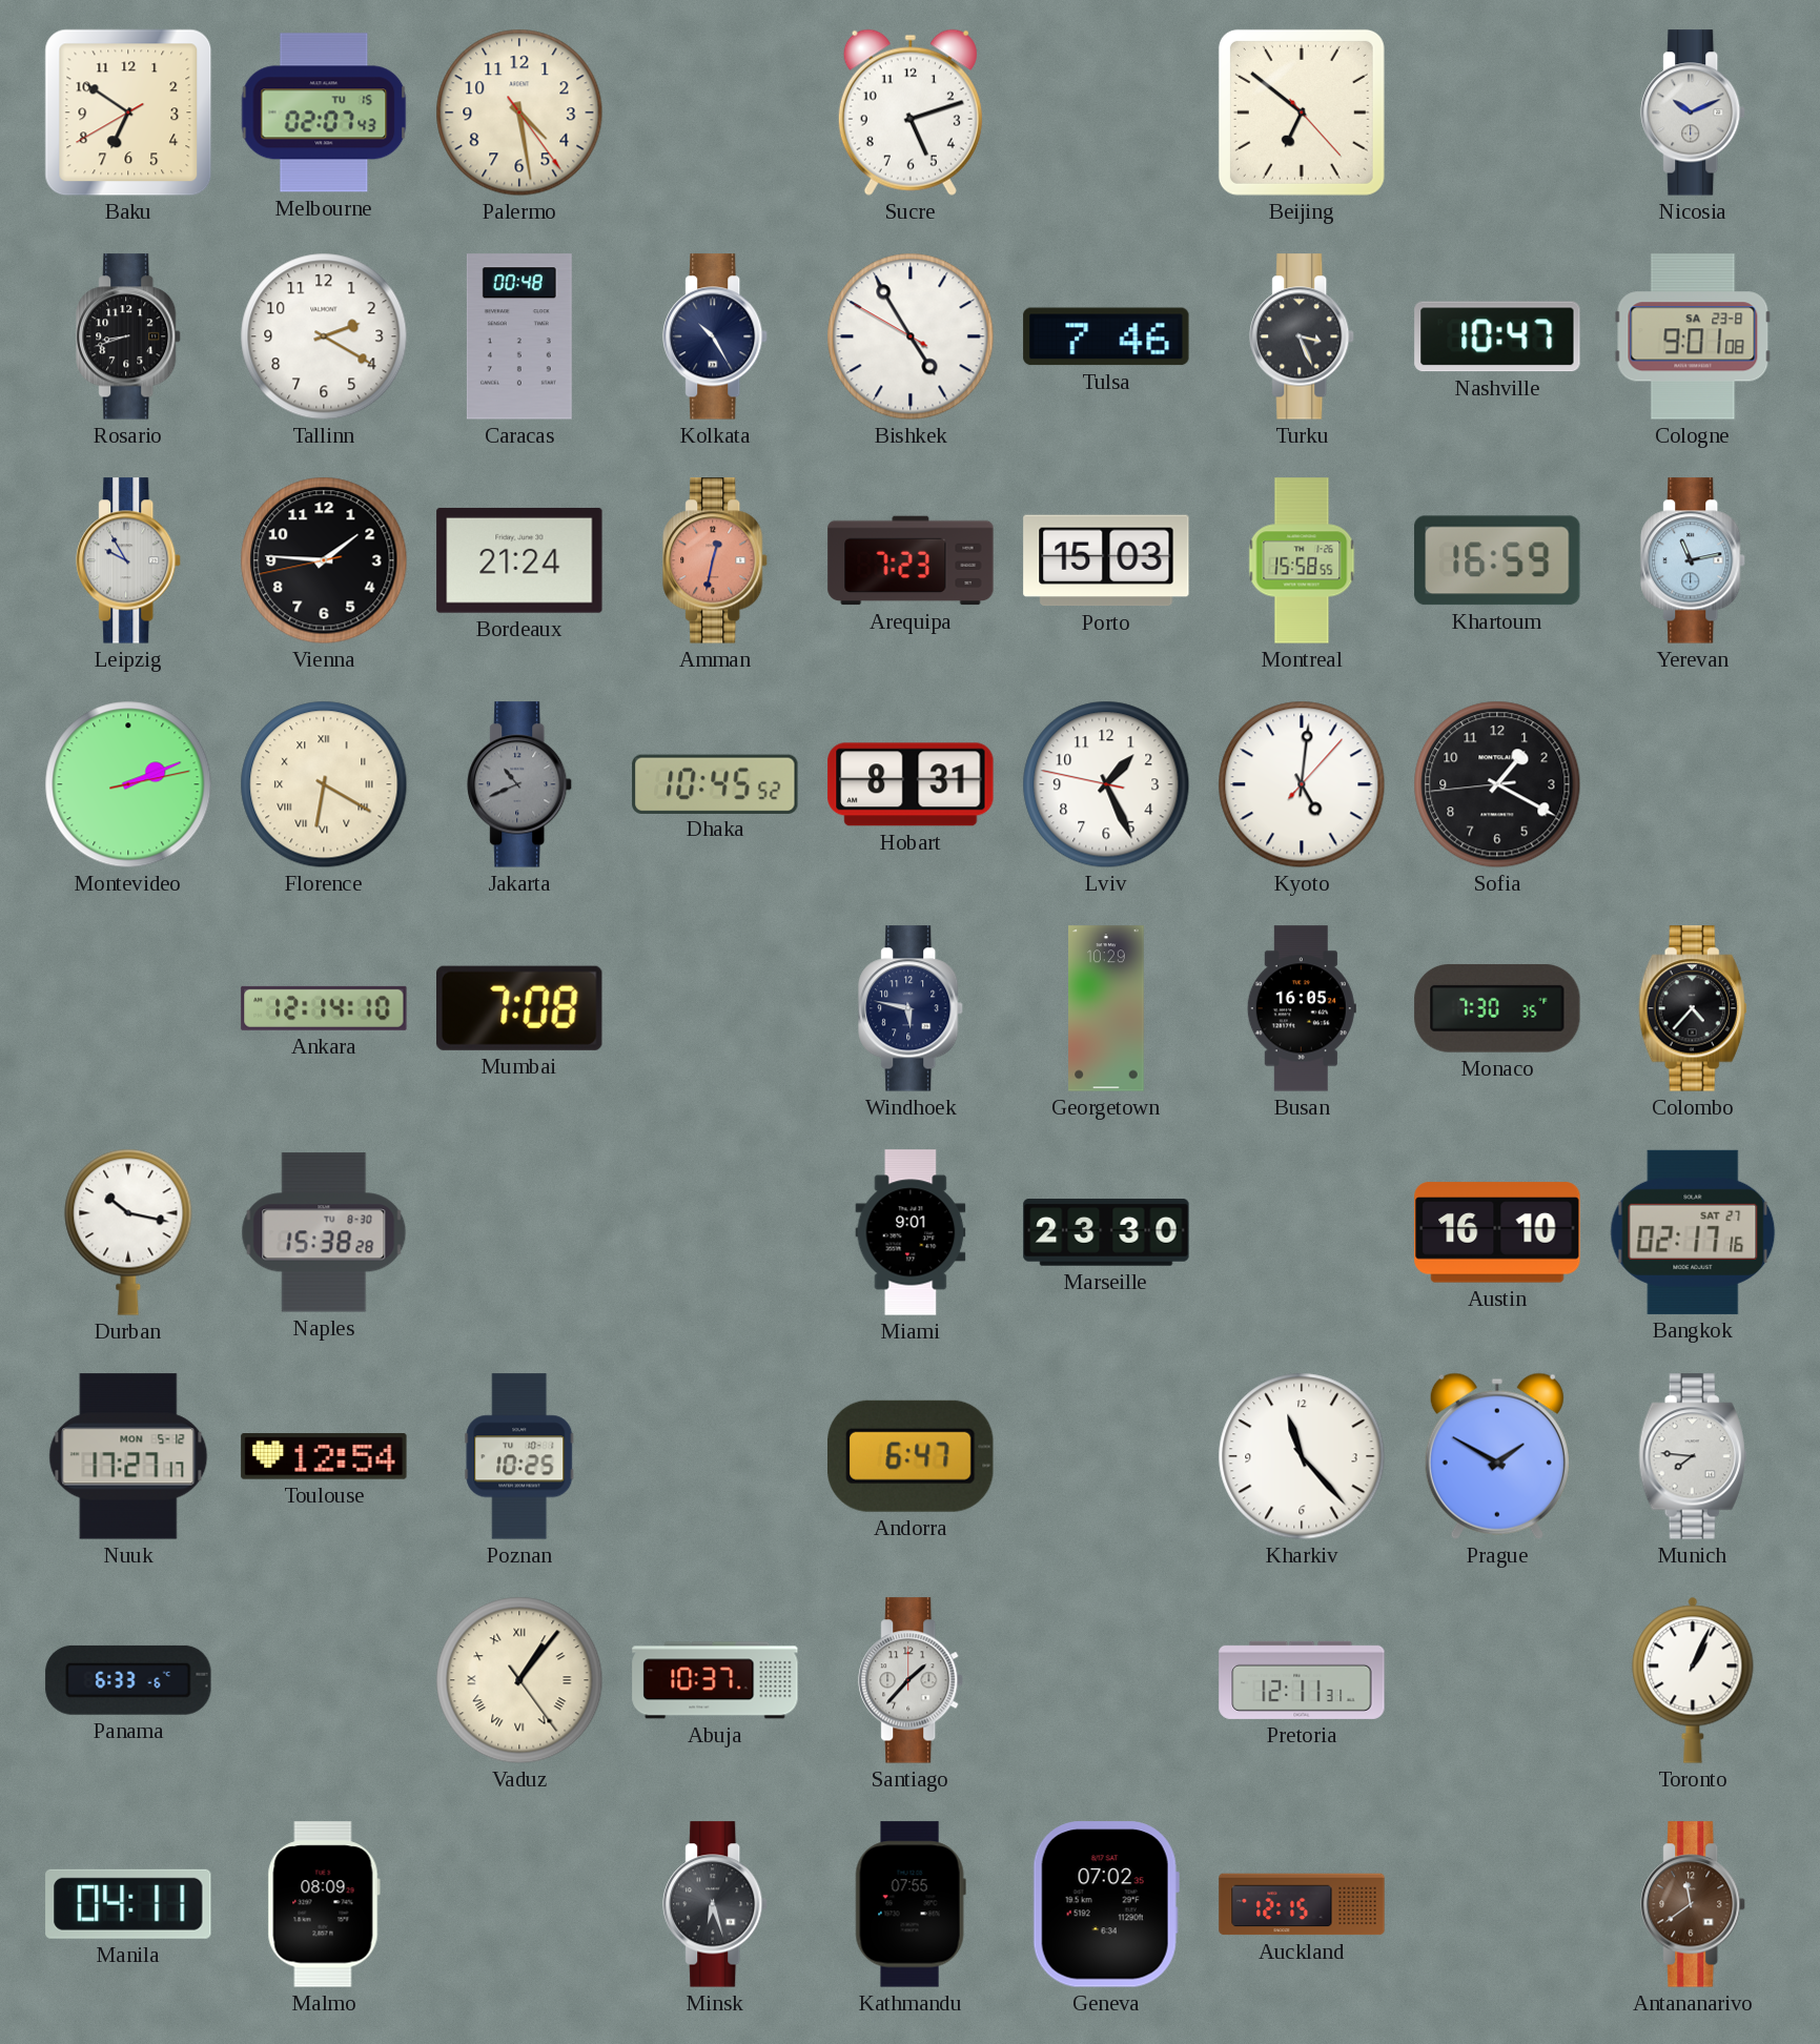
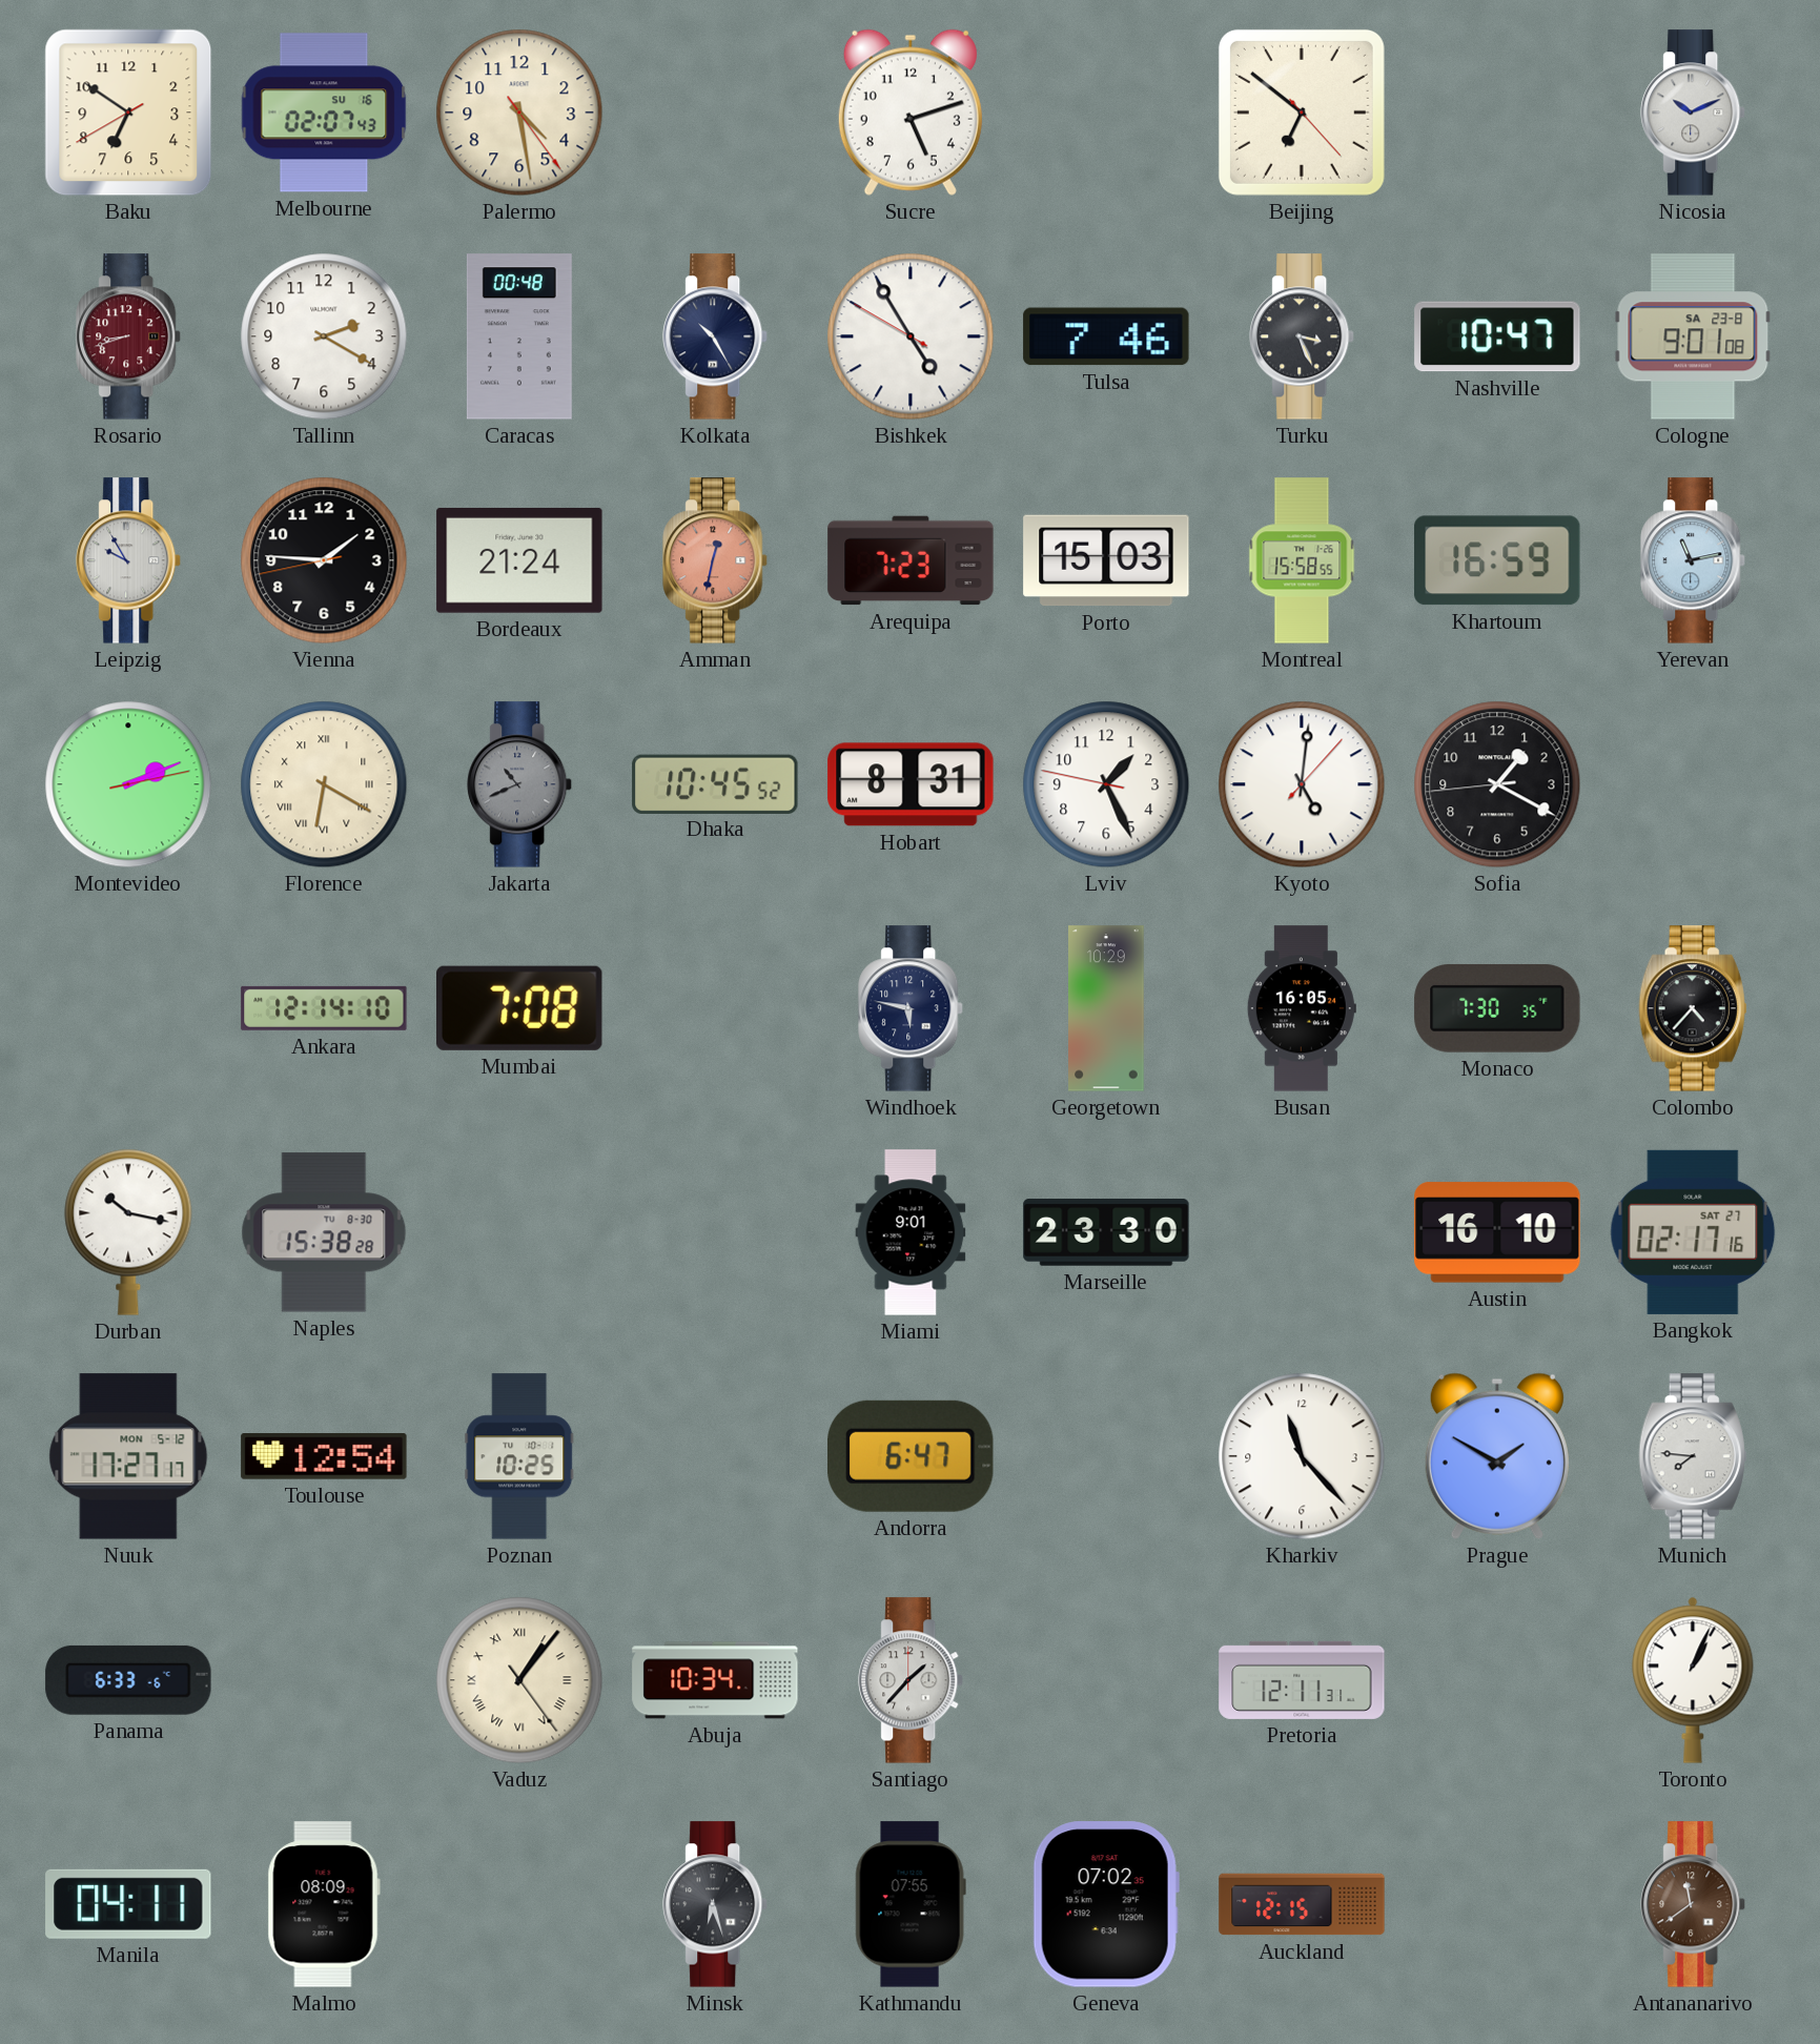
Melbourne date: TU 15 -> SU 16 (324, 113)
Rosario dial: black -> burgundy (129, 336)
Abuja: 10:37 -> 10:34 (715, 1680)
